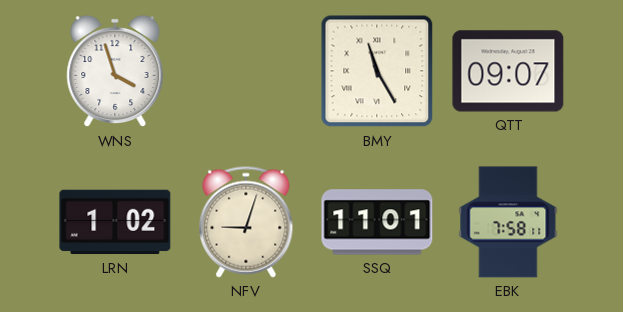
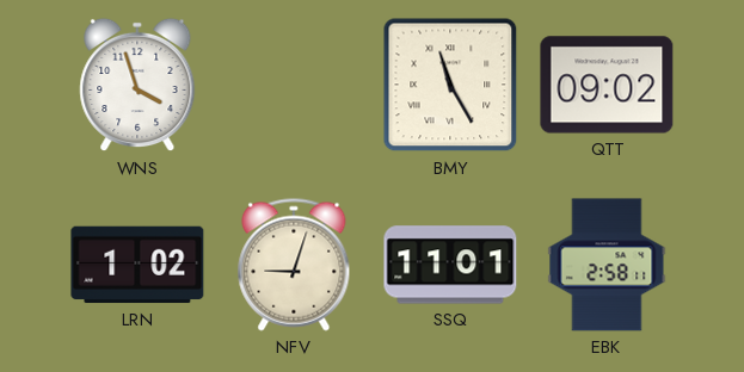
QTT: 09:07 -> 09:02 (607, 85)
EBK: 7:58 -> 2:58 (607, 265)
